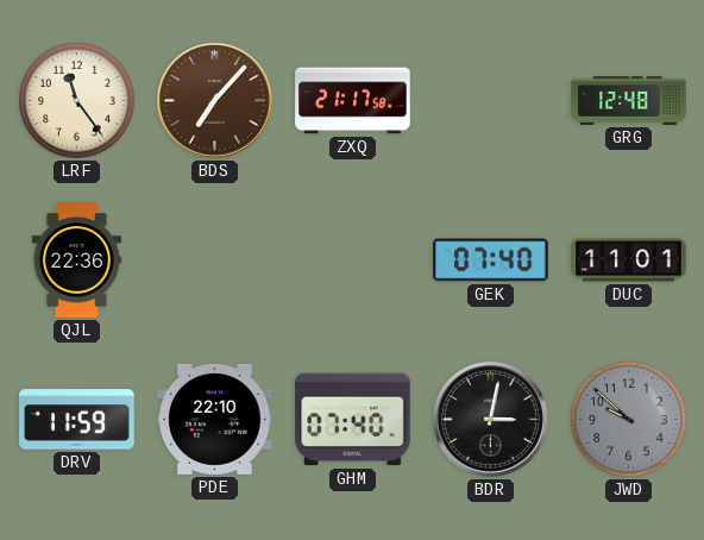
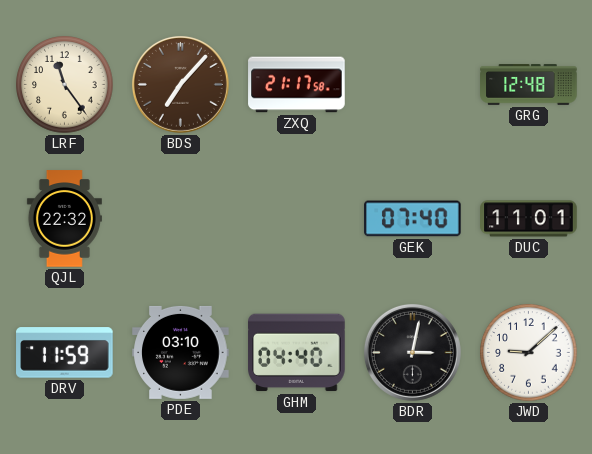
QJL: 22:36 -> 22:32 (64, 219)
PDE: 22:10 -> 03:10 (181, 352)
GHM: 07:40 -> 04:40 (297, 353)
JWD: 9:52 -> 9:08 (529, 353)
JWD dial: grey -> white (529, 353)
